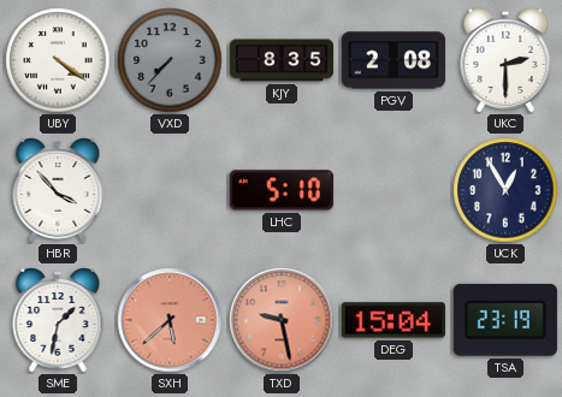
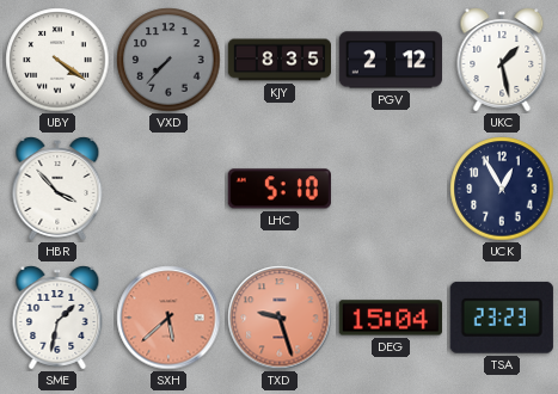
PGV: 2:08 -> 2:12 (390, 60)
UKC: 2:30 -> 1:28 (502, 60)
TXD: 9:28 -> 9:27 (280, 318)
TSA: 23:19 -> 23:23 (502, 318)
